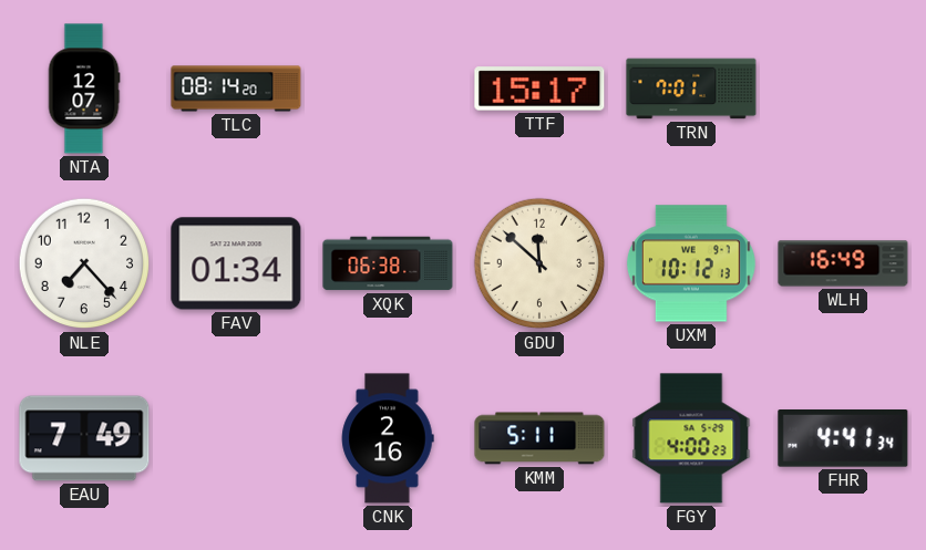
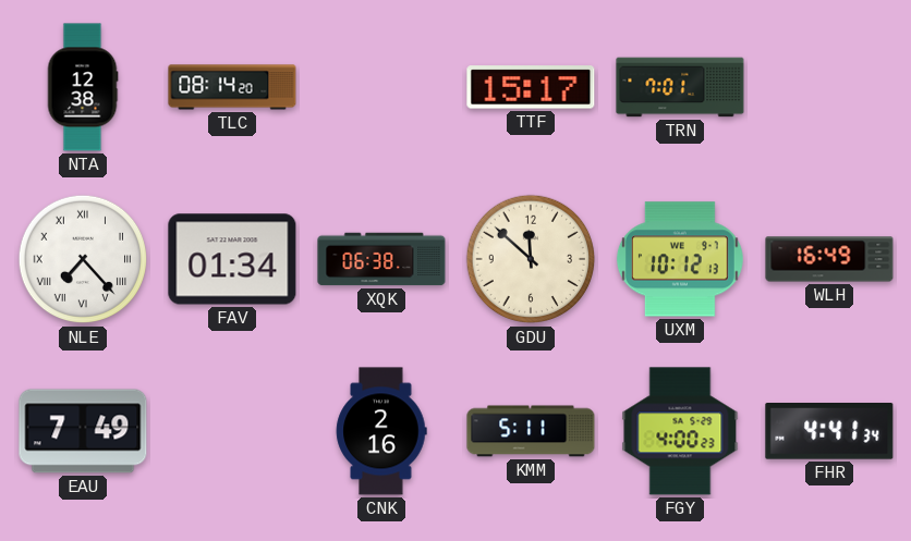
NTA: 12:07 -> 12:38 (83, 87)
NLE numerals: Arabic -> Roman (83, 259)
